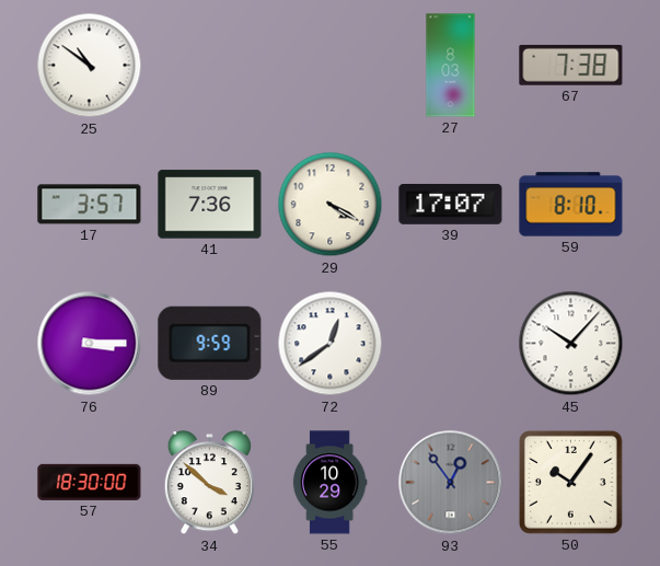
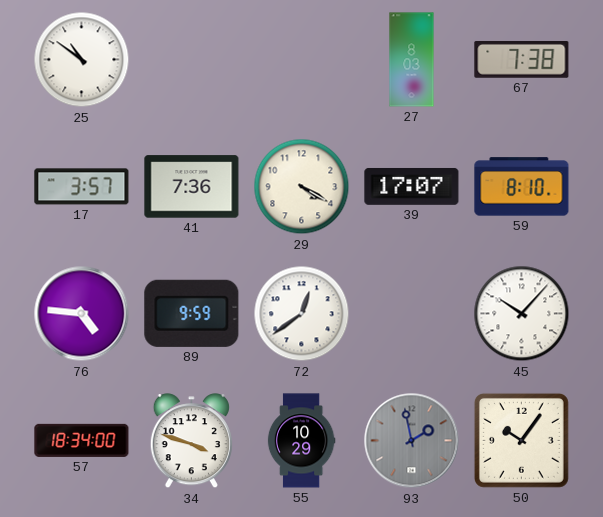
76: 3:15 -> 4:46 (82, 314)
57: 18:30 -> 18:34 (82, 440)
34: 3:52 -> 3:48 (191, 441)
93: 12:54 -> 1:58 (412, 441)
